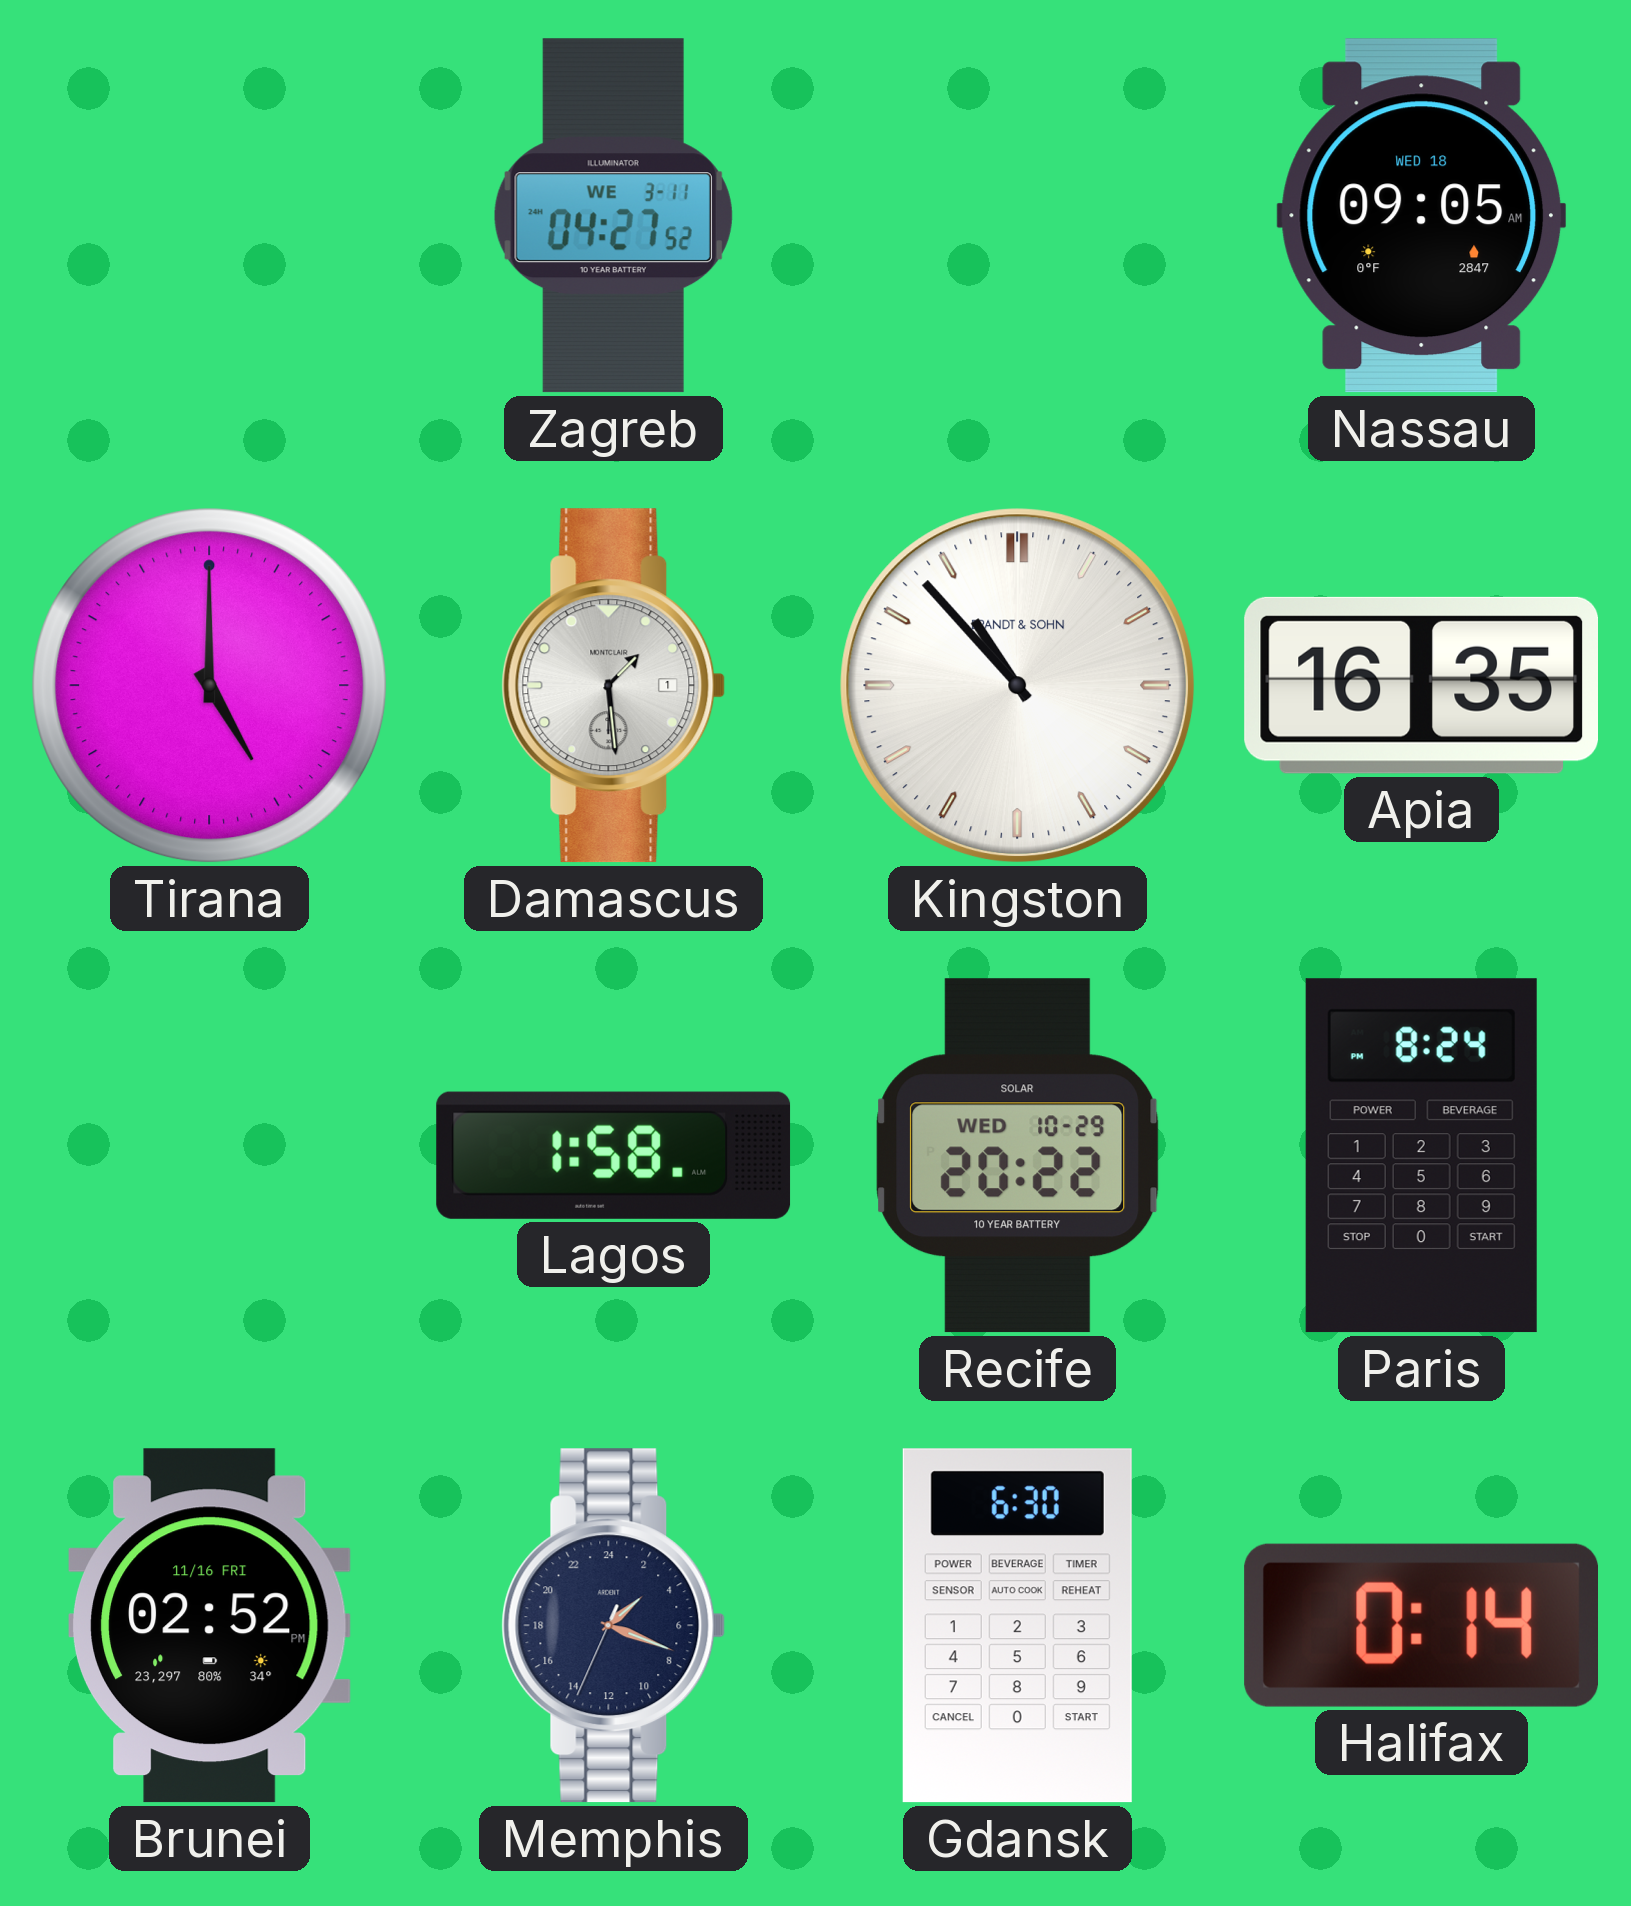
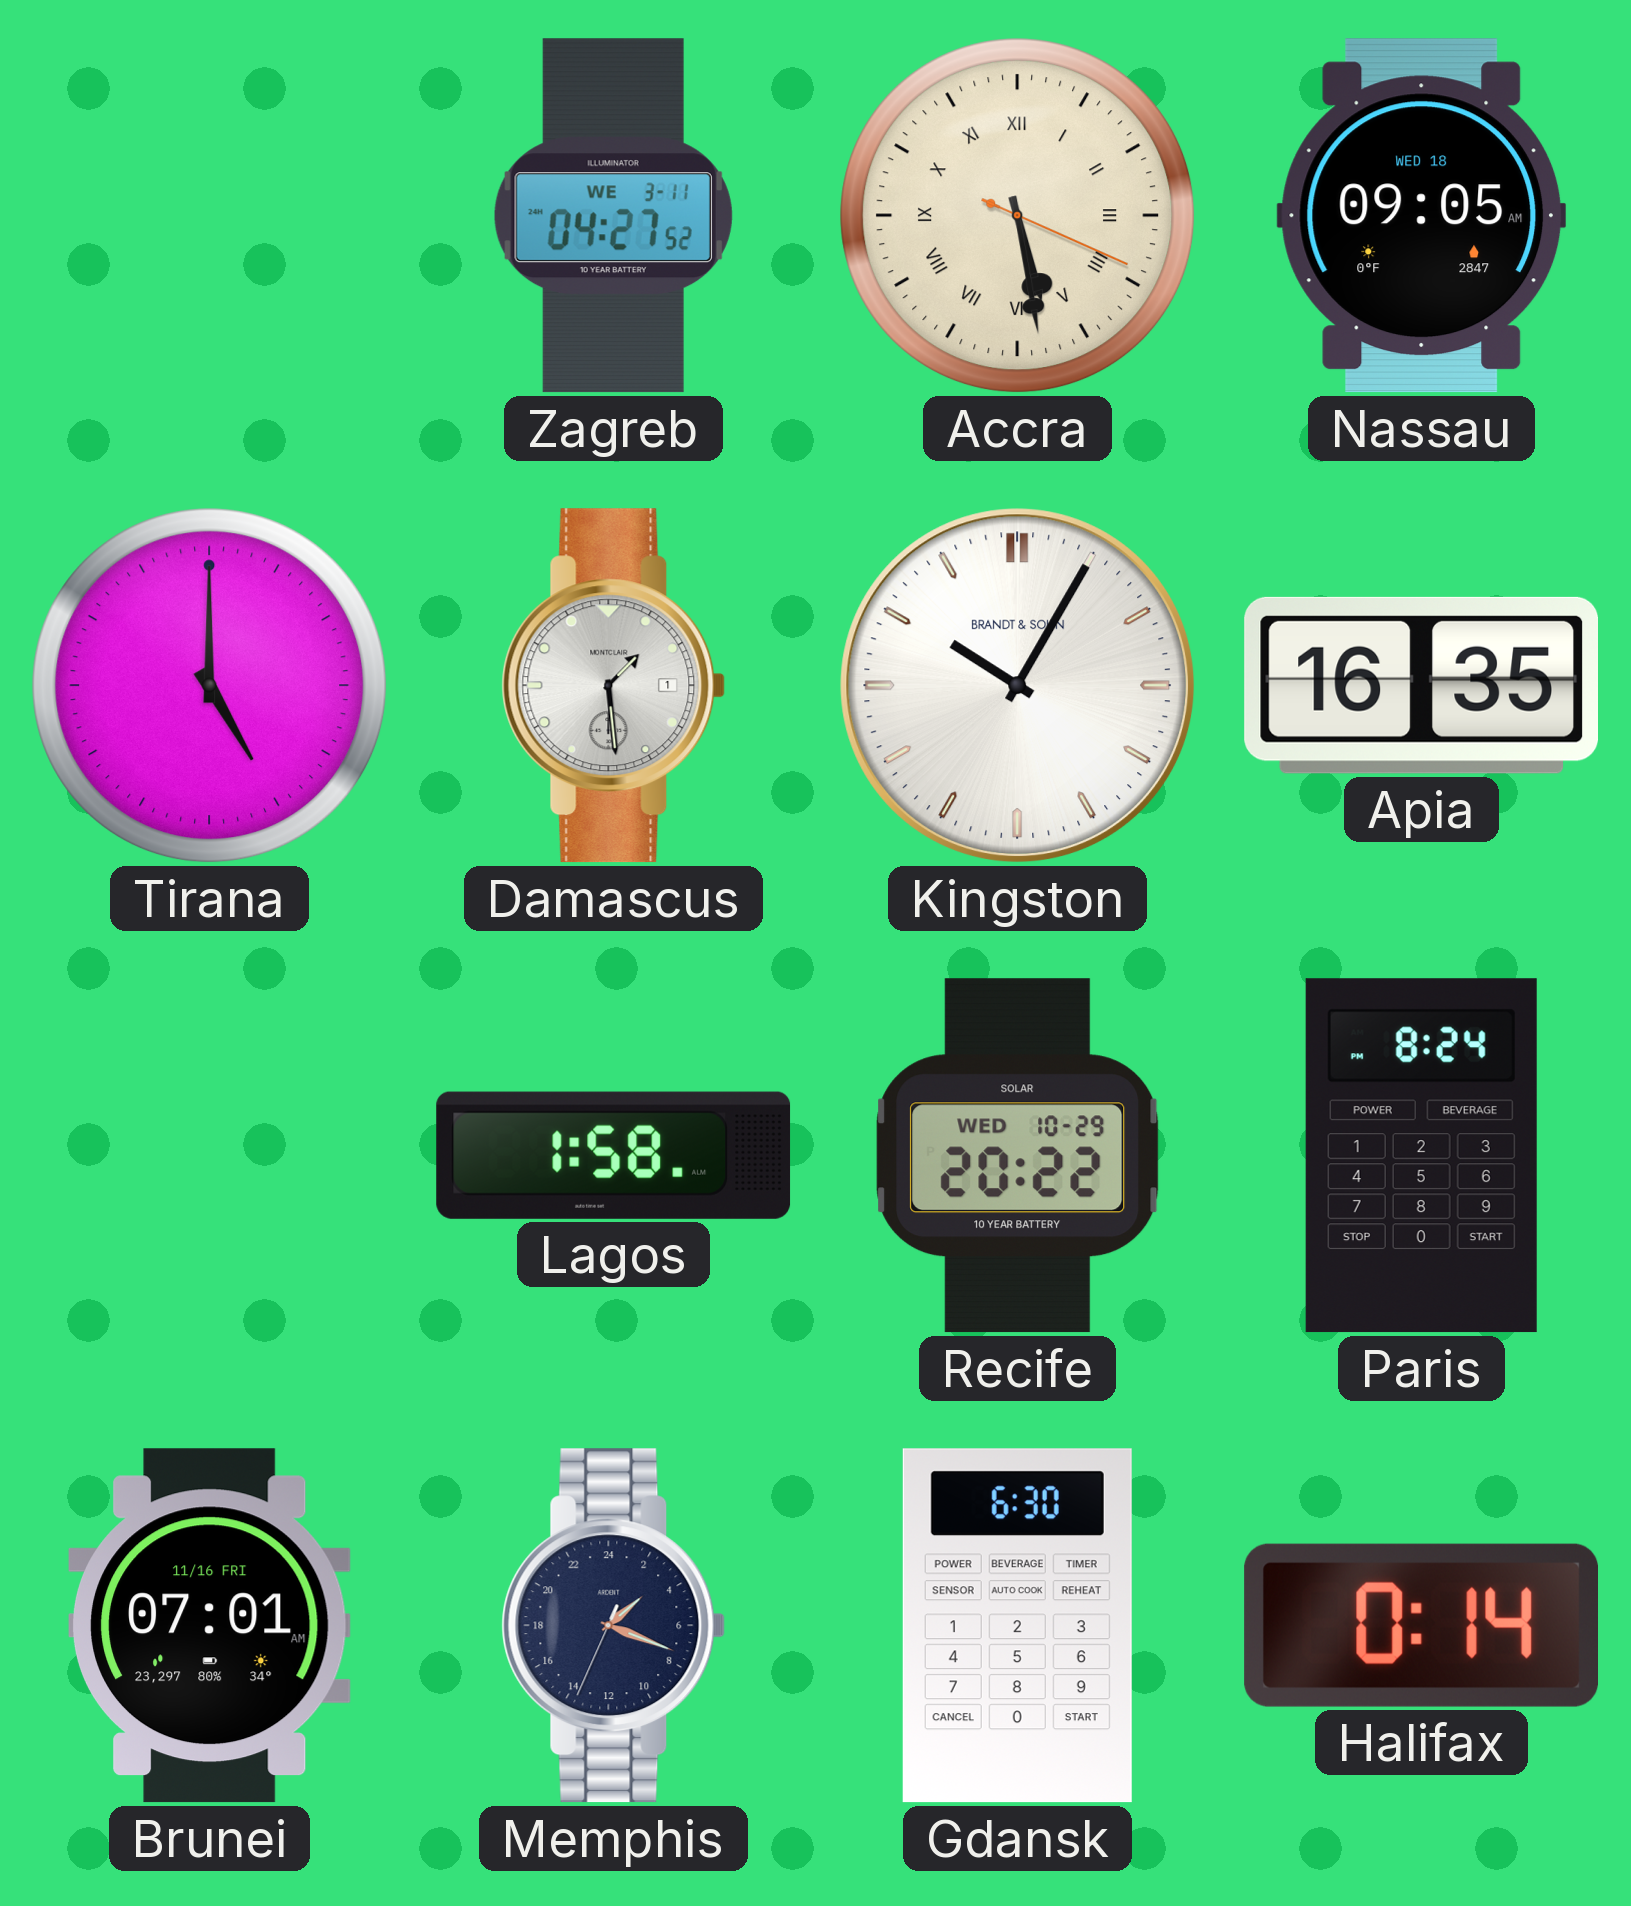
Accra: none -> 5:28 (1018, 216)
Kingston: 10:53 -> 10:05 (1018, 686)
Brunei: 02:52 -> 07:01 (209, 1626)
